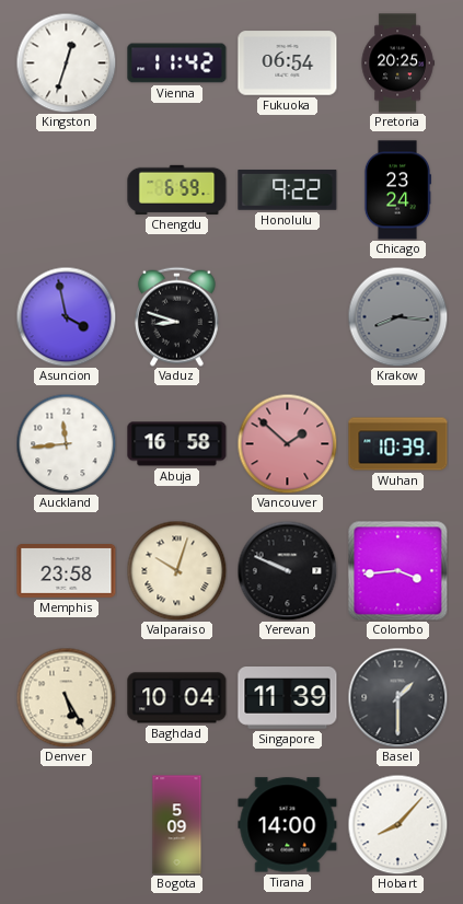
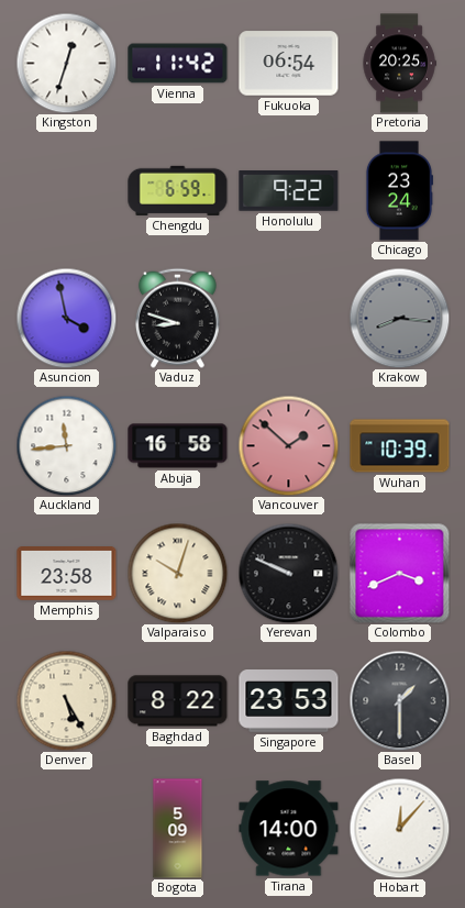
Colombo: 3:44 -> 3:41 (399, 573)
Baghdad: 10:04 -> 8:22 (178, 701)
Singapore: 11:39 -> 23:53 (289, 701)
Hobart: 8:07 -> 12:07 (399, 828)
